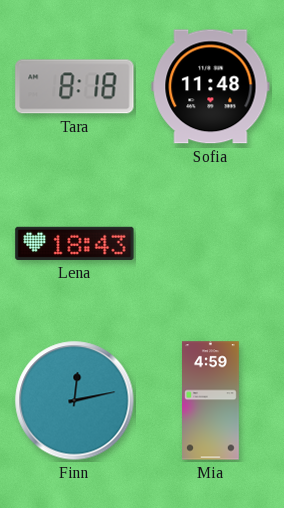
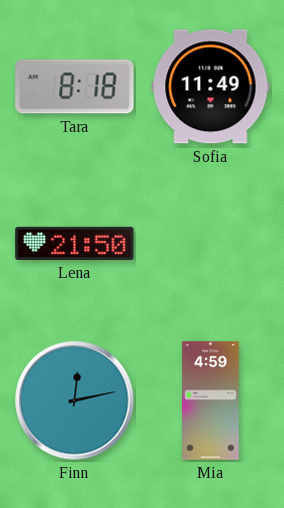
Sofia: 11:48 -> 11:49 (211, 87)
Lena: 18:43 -> 21:50 (75, 243)
